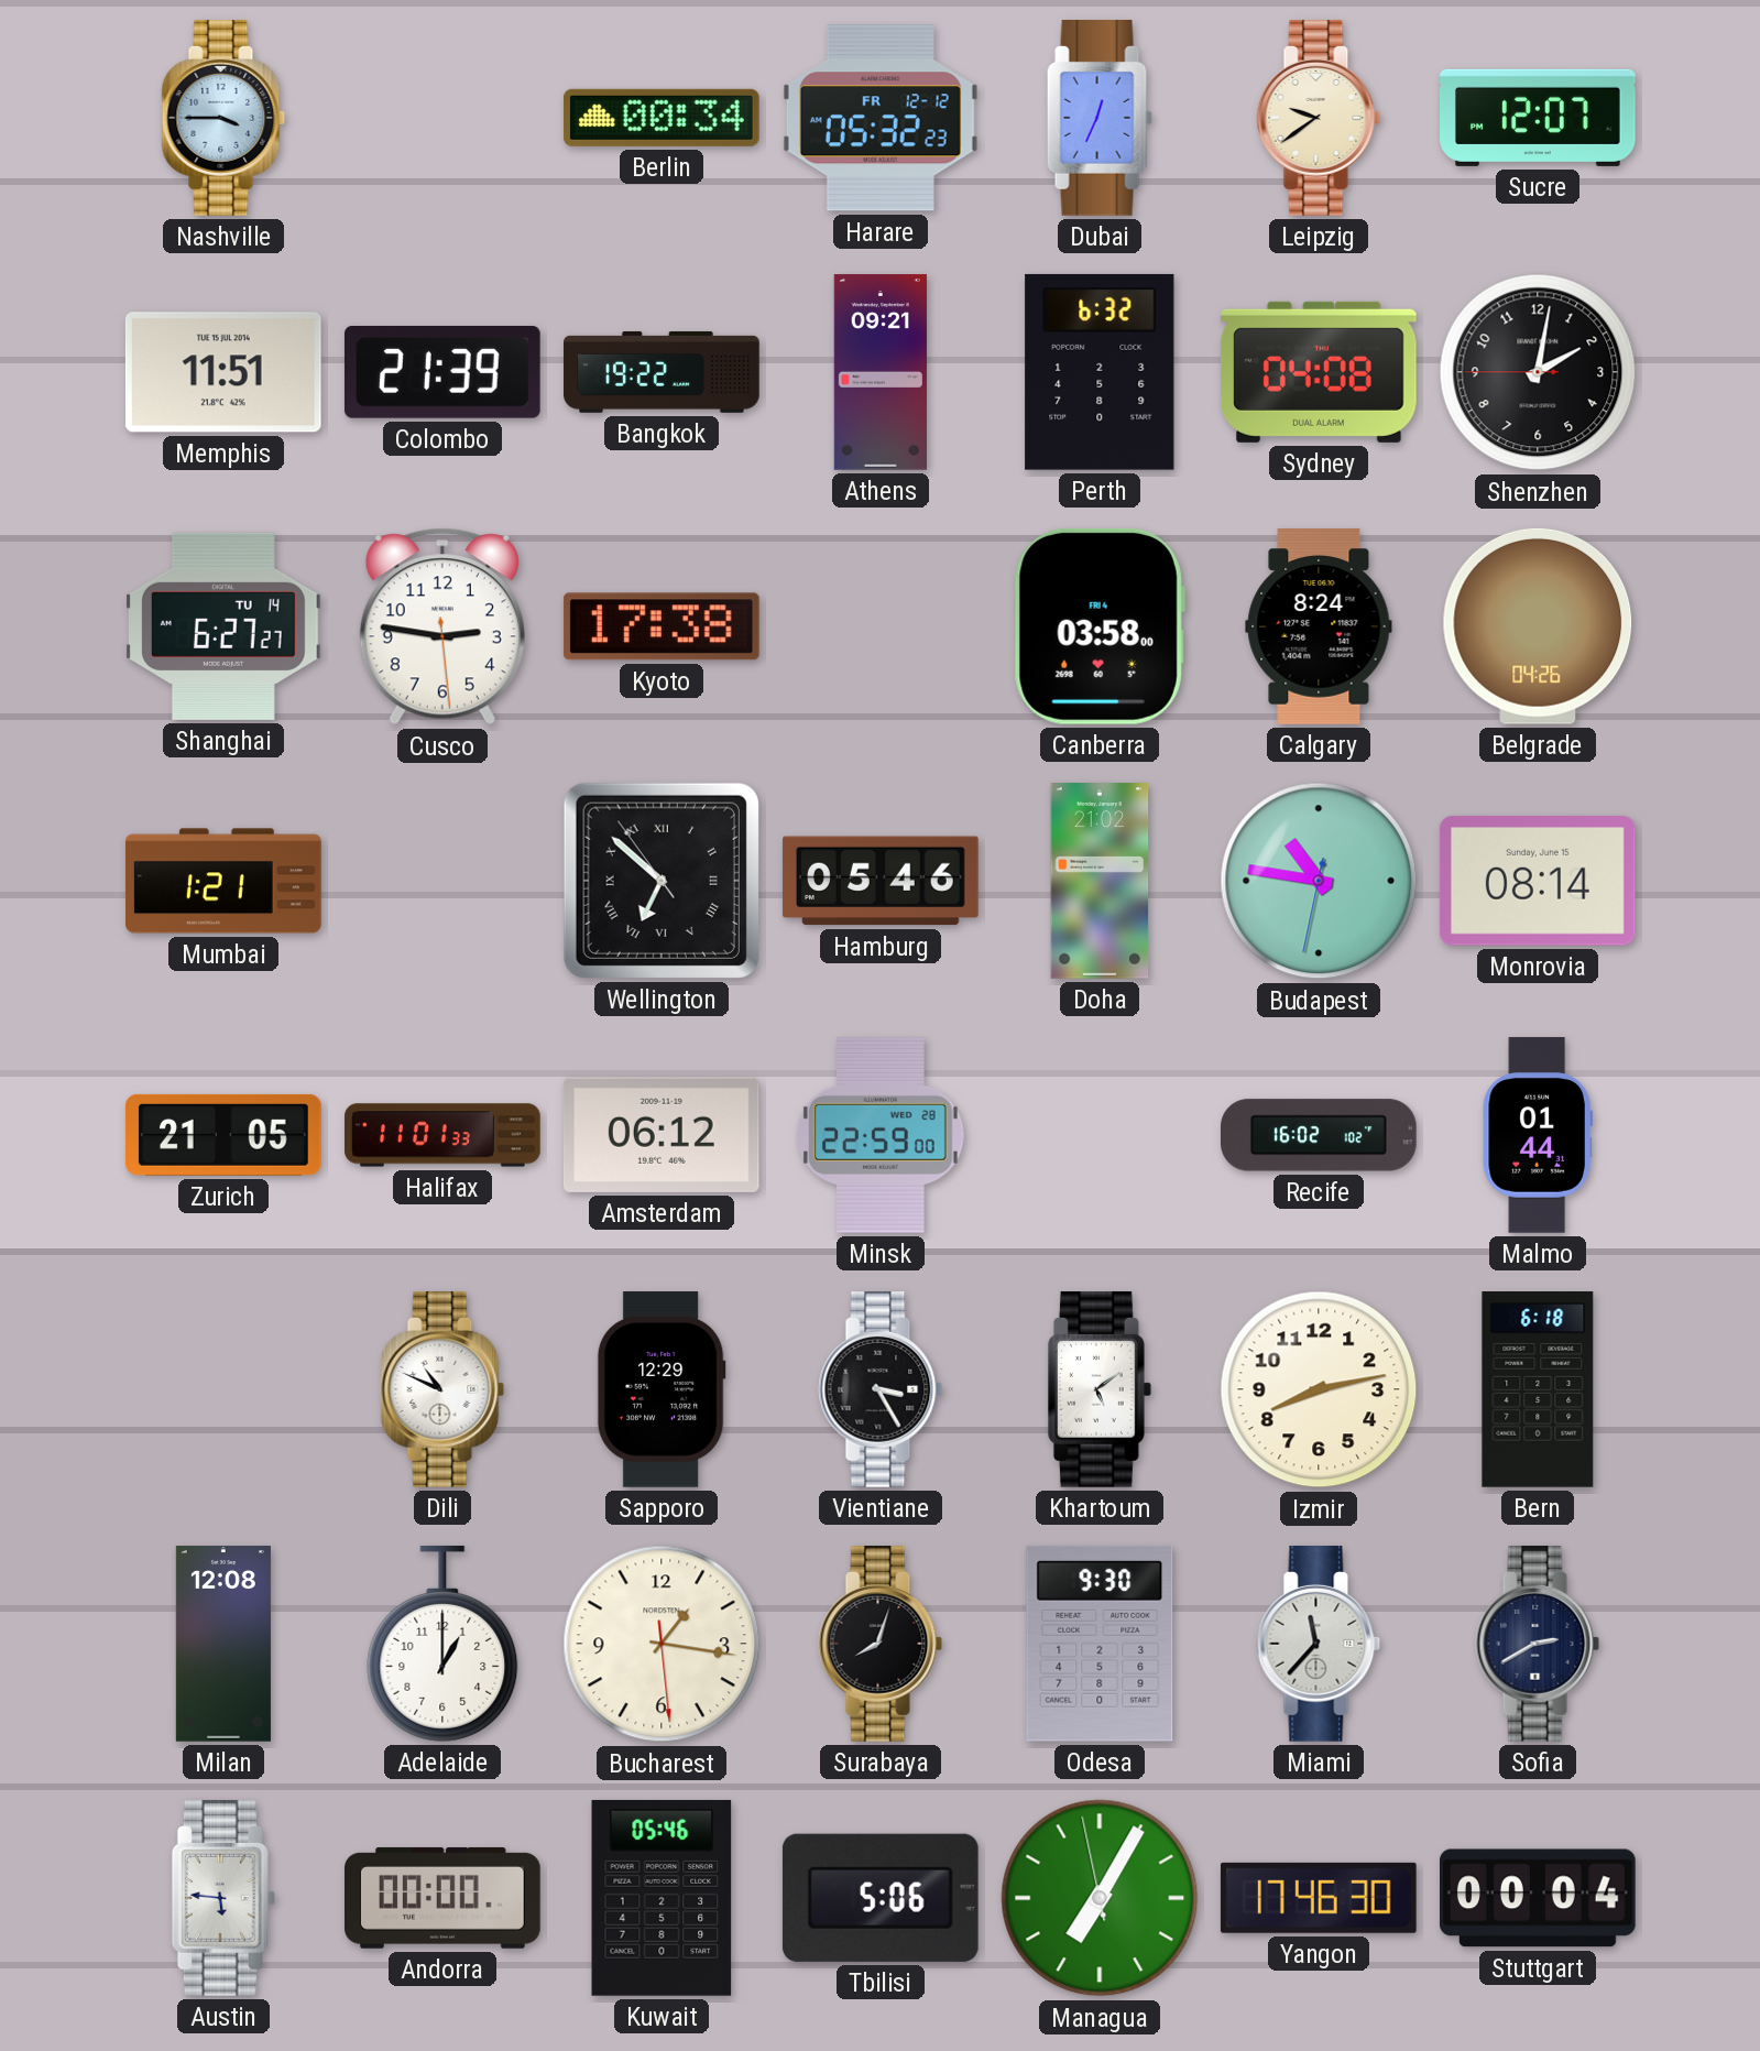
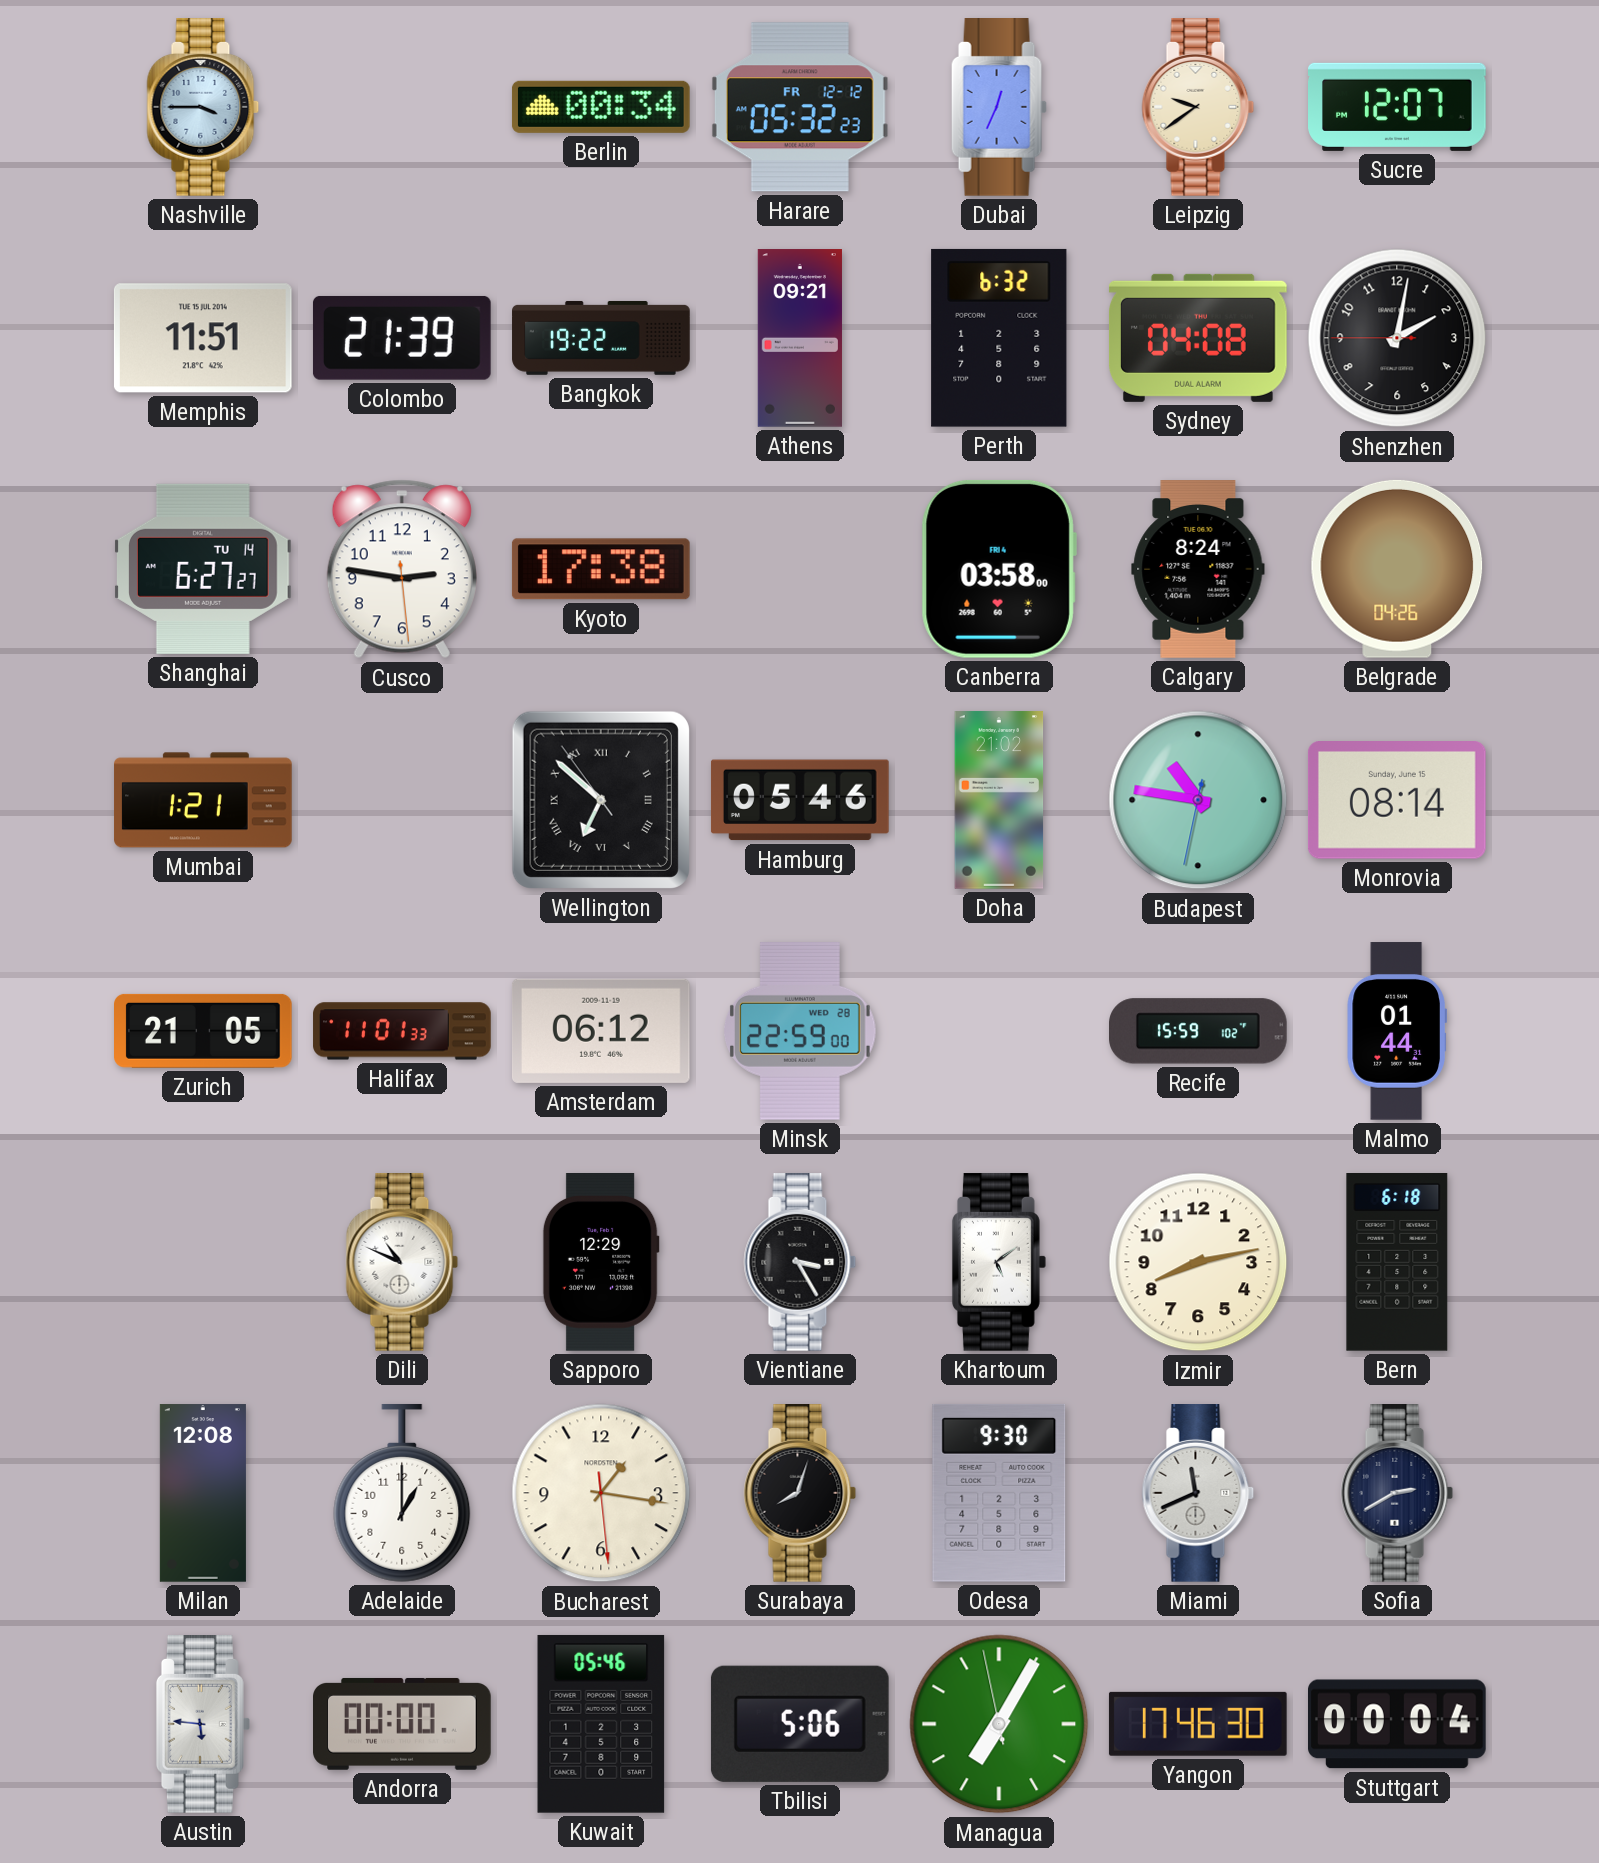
Recife: 16:02 -> 15:59 (1199, 1031)
Miami: 11:37 -> 11:41 (1198, 1494)
